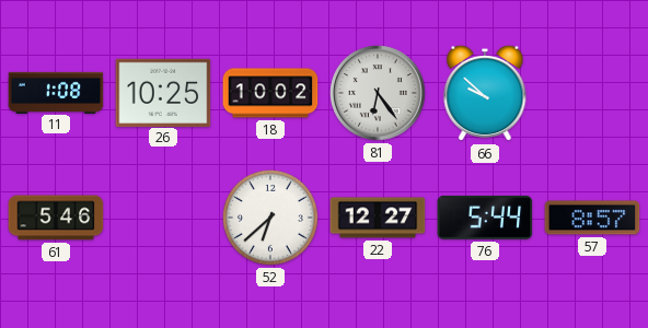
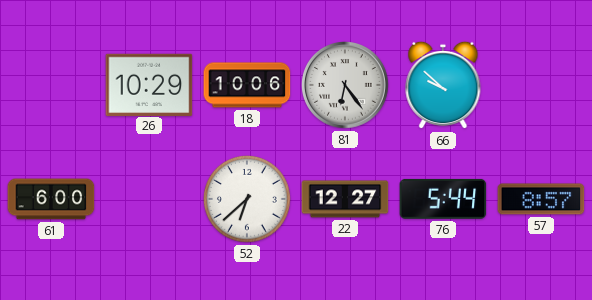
11: 1:08 -> none (56, 92)
26: 10:25 -> 10:29 (149, 84)
18: 10:02 -> 10:06 (247, 85)
61: 5:46 -> 6:00 (51, 199)
